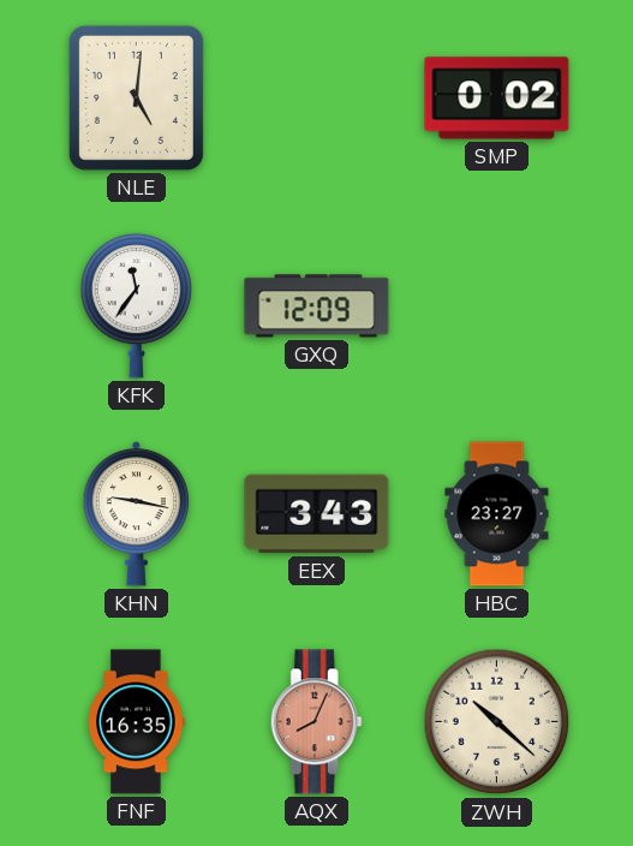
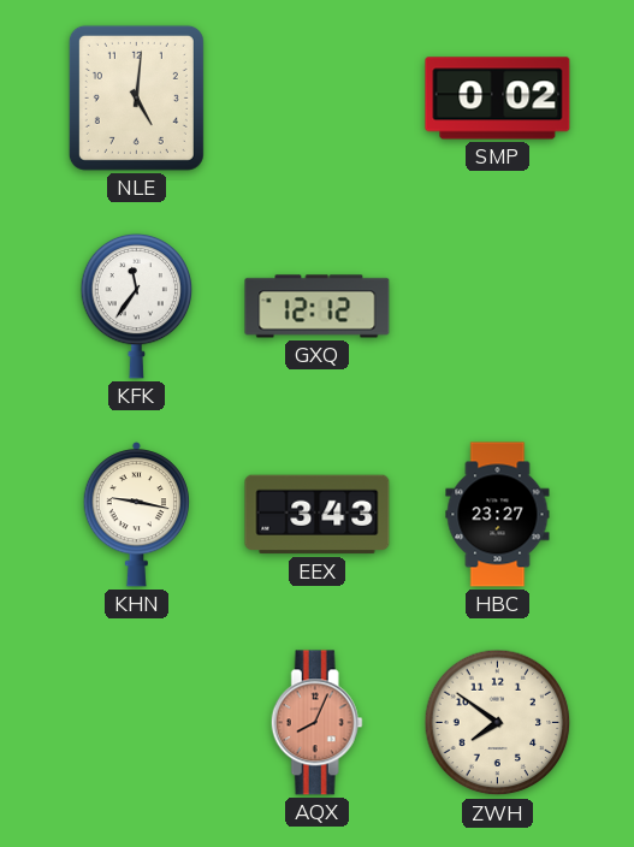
GXQ: 12:09 -> 12:12 (318, 307)
FNF: 16:35 -> none (137, 722)
ZWH: 10:22 -> 7:51 (498, 723)
